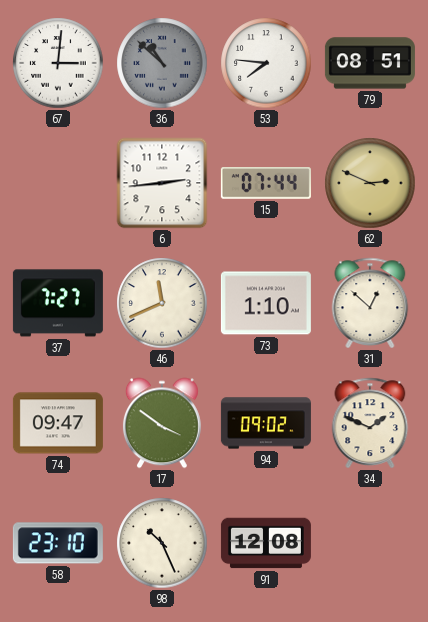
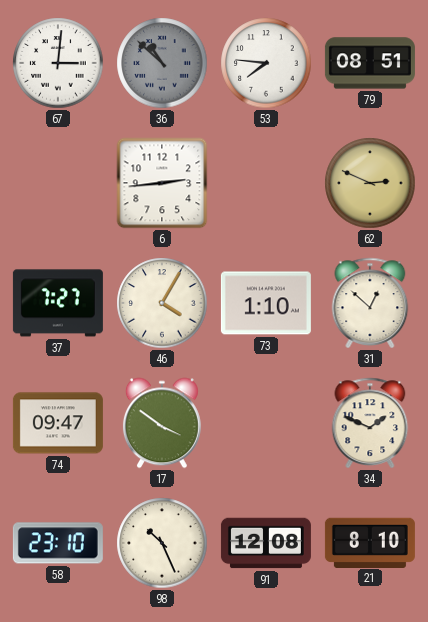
15: 07:44 -> none (266, 183)
46: 11:41 -> 4:05 (162, 303)
94: 09:02 -> none (266, 423)
21: none -> 8:10 (370, 542)
